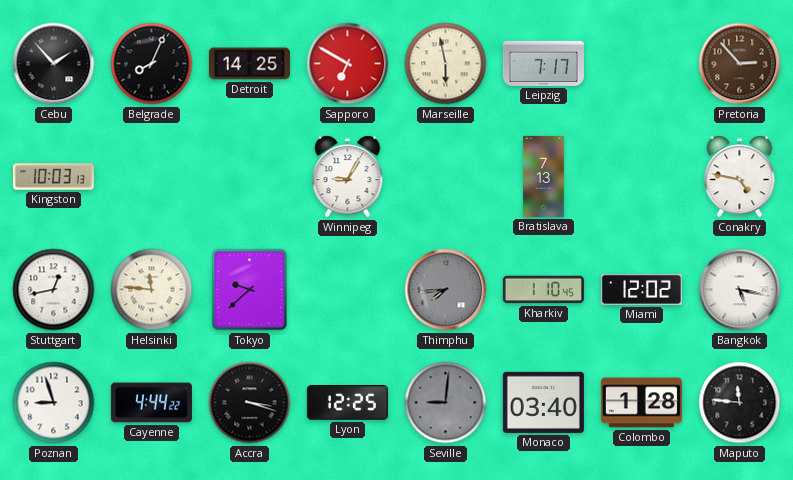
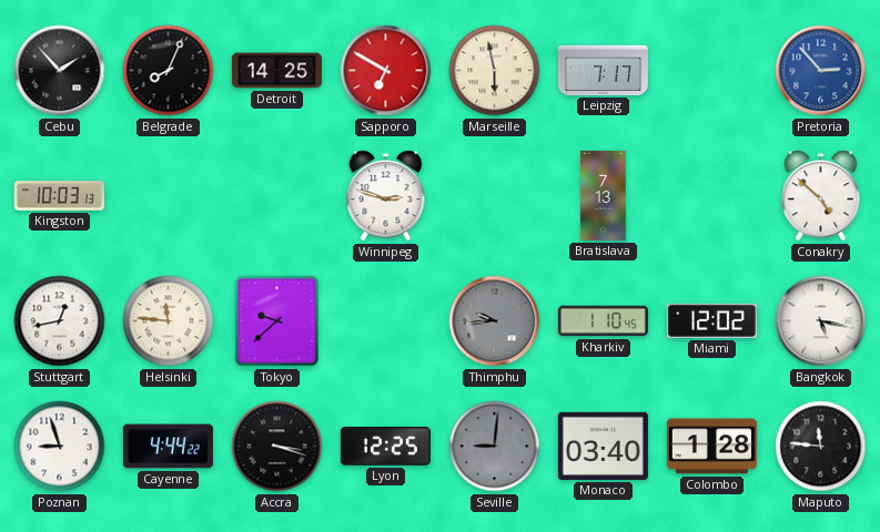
Pretoria dial: brown -> blue (821, 71)
Winnipeg: 9:05 -> 2:48 (386, 196)
Conakry: 4:47 -> 4:52 (821, 196)
Thimphu: 7:44 -> 9:44 (495, 321)
